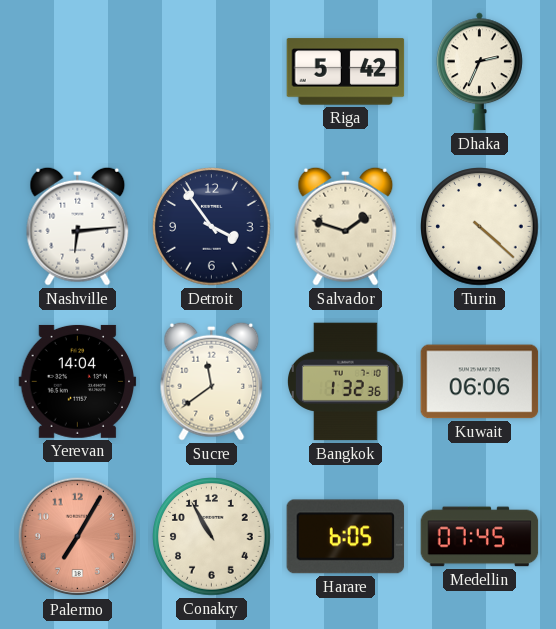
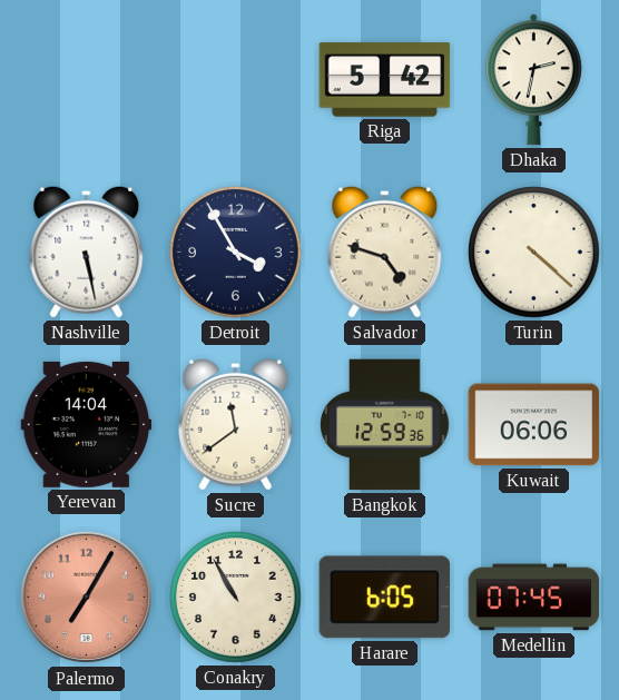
Dhaka: 2:34 -> 2:32 (533, 80)
Nashville: 6:14 -> 5:28 (87, 252)
Detroit: 3:54 -> 3:55 (236, 253)
Salvador: 1:48 -> 4:48 (385, 252)
Bangkok: 1:32 -> 12:59 (385, 425)
